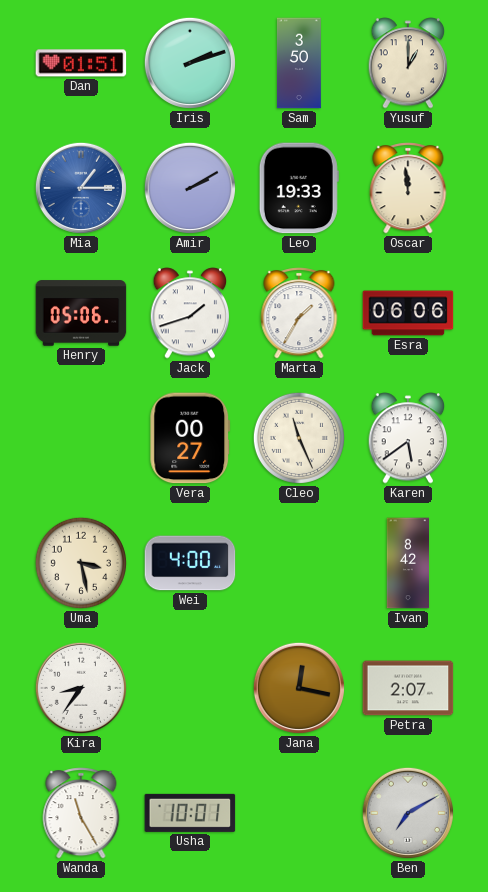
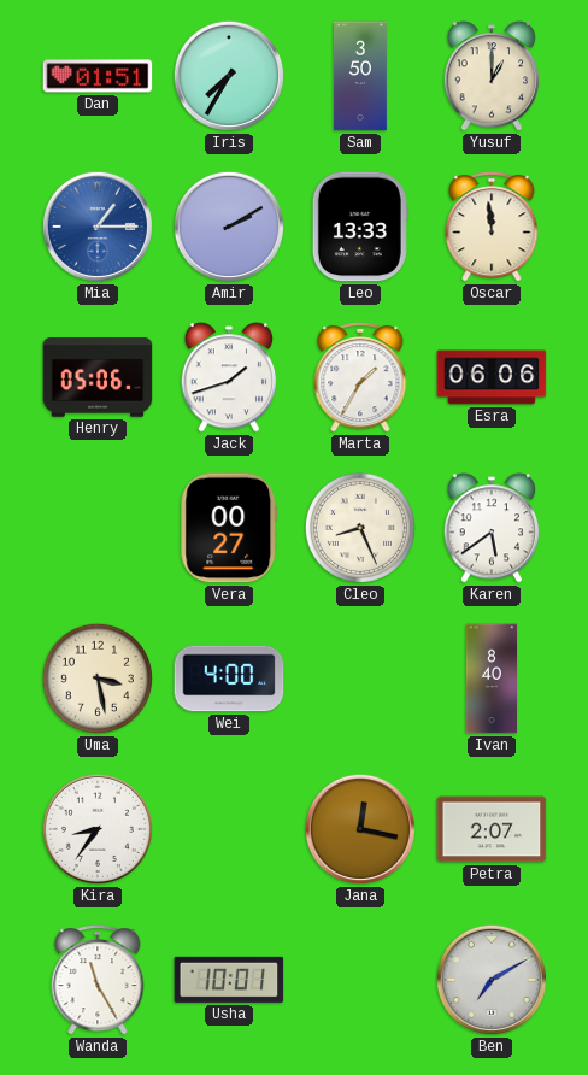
Iris: 2:12 -> 7:35 (229, 76)
Leo: 19:33 -> 13:33 (360, 227)
Cleo: 11:26 -> 8:26 (360, 528)
Ivan: 8:42 -> 8:40 (490, 679)
